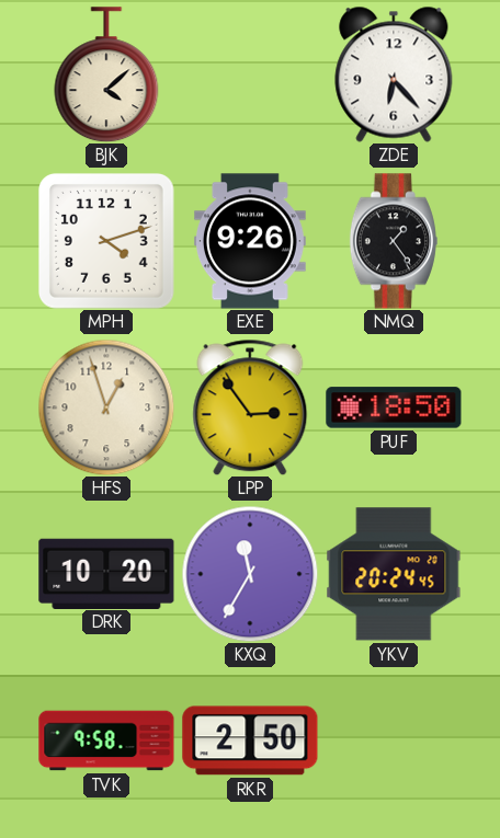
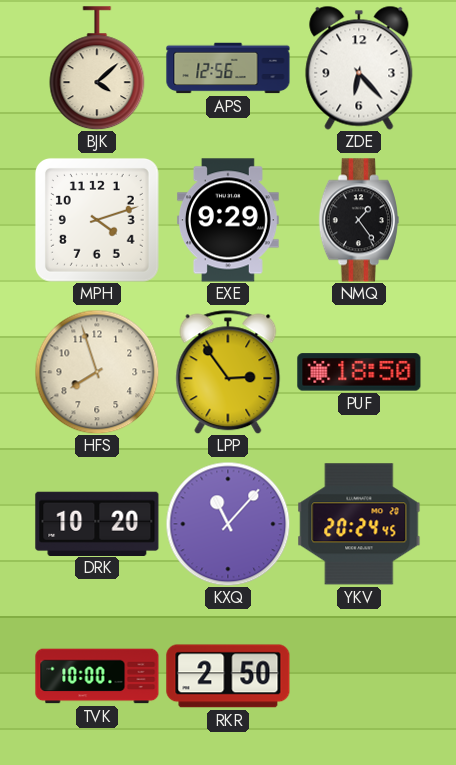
APS: none -> 12:56 (228, 68)
EXE: 9:26 -> 9:29 (228, 220)
HFS: 12:57 -> 7:57 (97, 372)
KXQ: 11:35 -> 11:07 (228, 524)
TVK: 9:58 -> 10:00 (97, 676)
